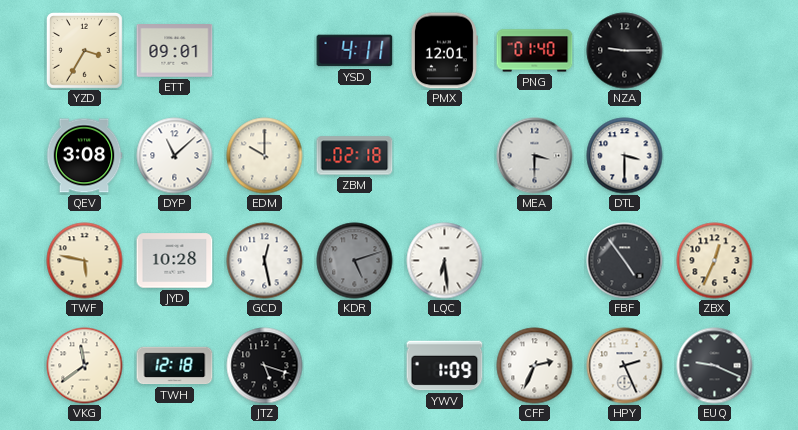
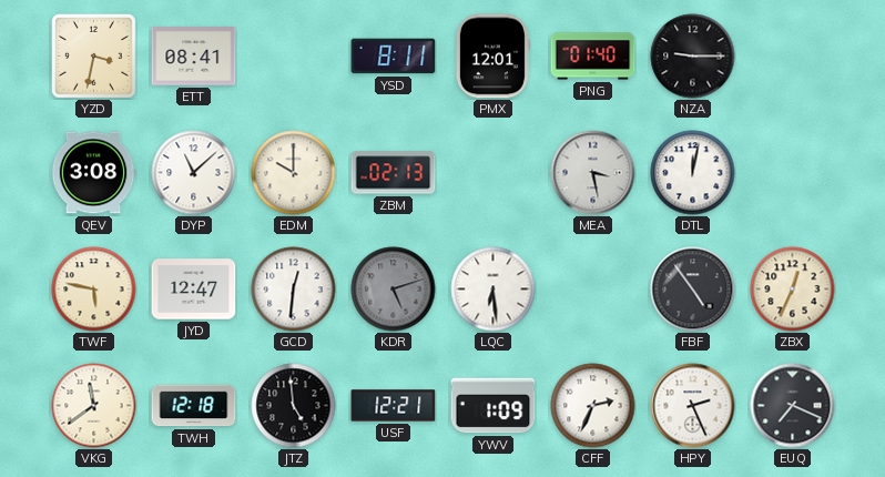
YZD: 3:35 -> 3:32 (93, 55)
ETT: 09:01 -> 08:41 (194, 57)
YSD: 4:11 -> 8:11 (394, 57)
ZBM: 02:18 -> 02:13 (394, 173)
MEA: 3:30 -> 3:28 (593, 173)
DTL: 3:30 -> 12:02 (693, 173)
JYD: 10:28 -> 12:47 (194, 290)
GCD: 12:28 -> 12:31 (294, 290)
JTZ: 5:18 -> 4:59 (294, 406)
USF: none -> 12:21 (394, 406)
EUQ: 9:19 -> 7:19 (793, 406)
